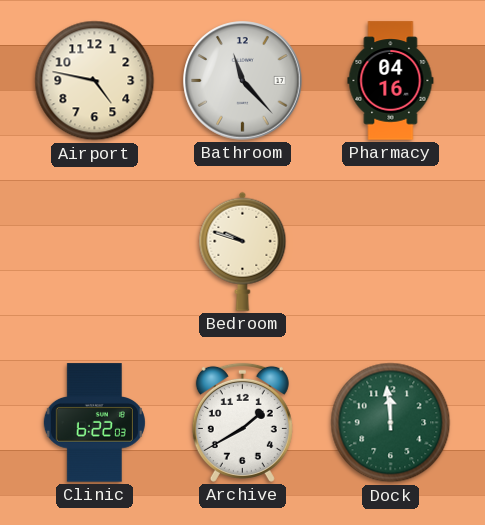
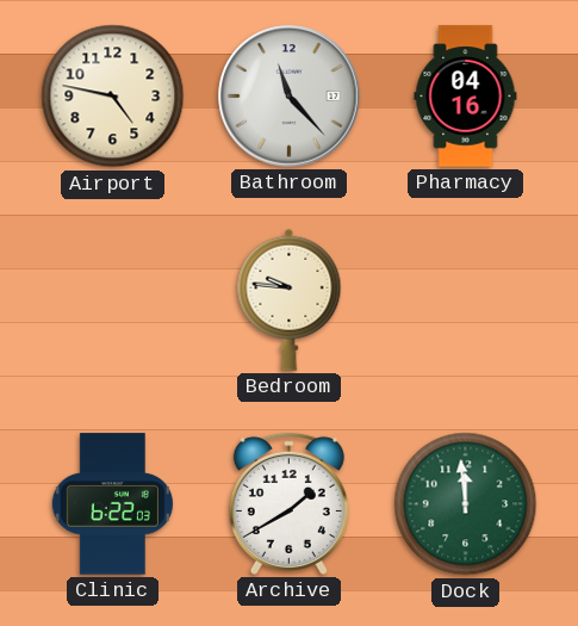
Bedroom: 9:48 -> 9:46 (290, 299)
